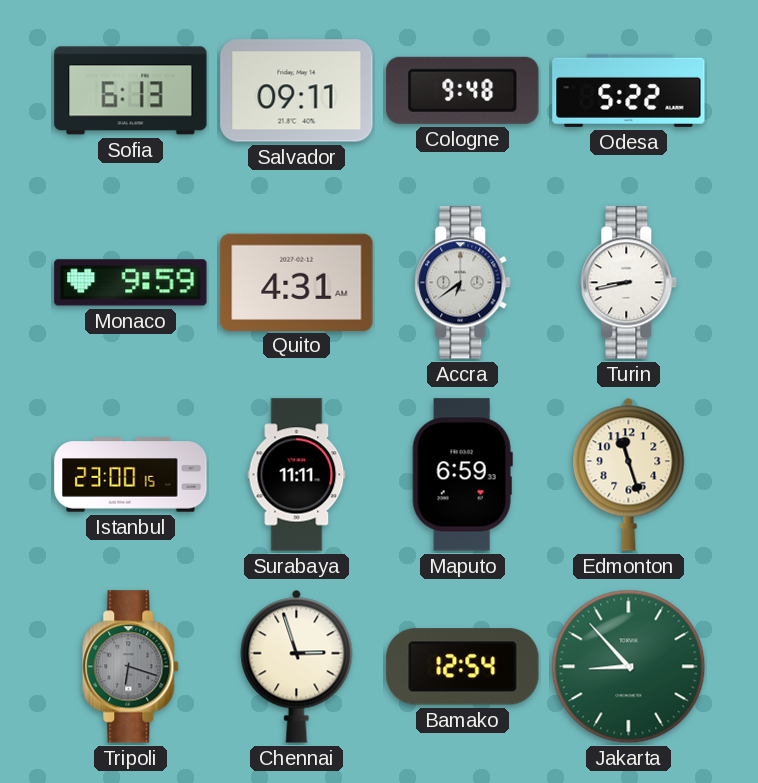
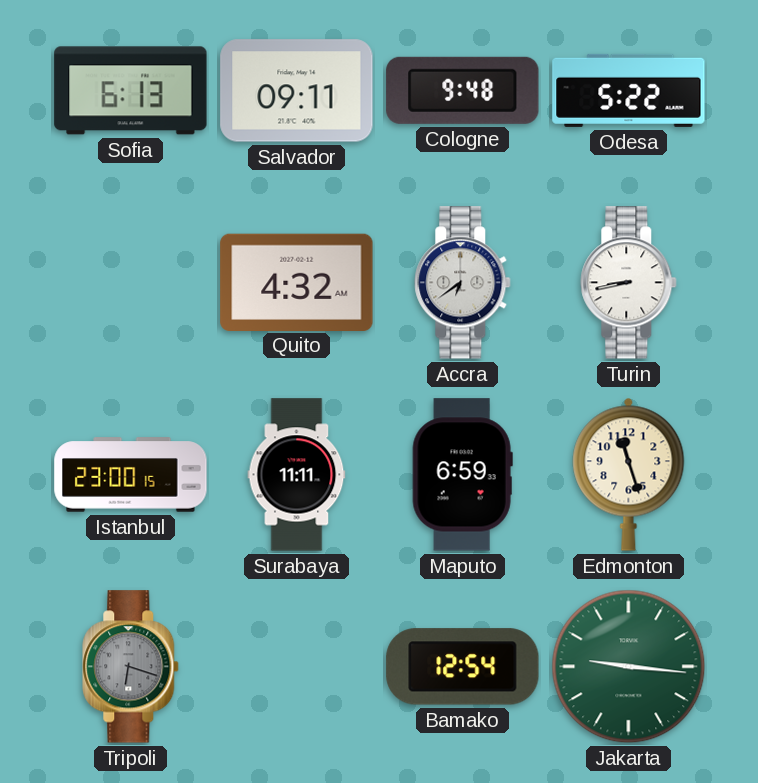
Monaco: 9:59 -> none (131, 283)
Quito: 4:31 -> 4:32 (297, 282)
Chennai: 2:57 -> none (297, 666)
Jakarta: 8:53 -> 9:16 (629, 667)
